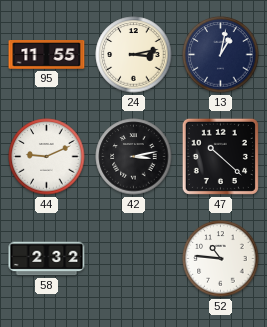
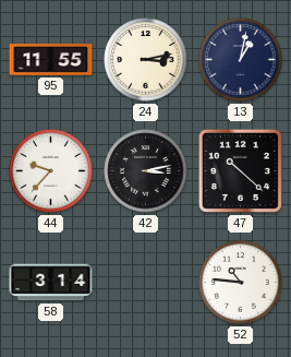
44: 9:11 -> 9:37 (51, 171)
58: 2:32 -> 3:14 (51, 283)
